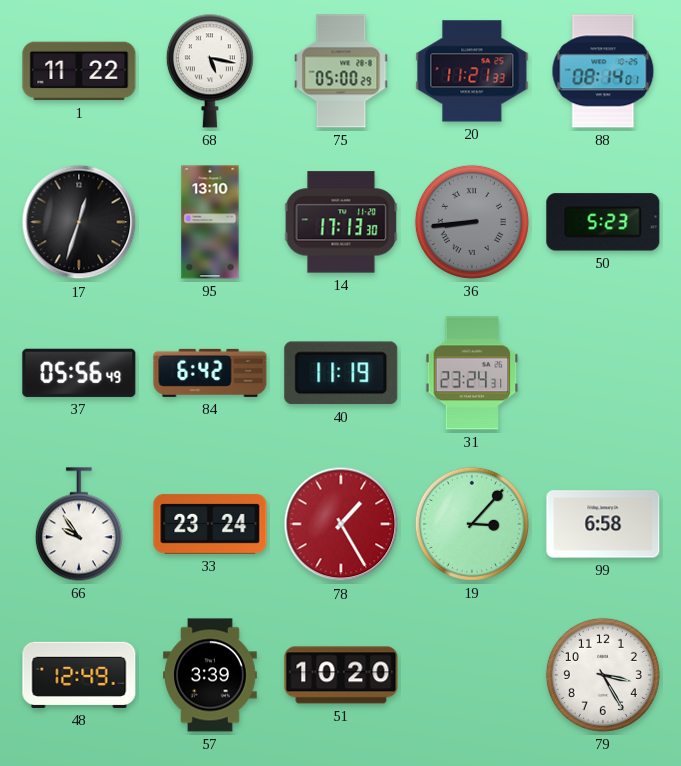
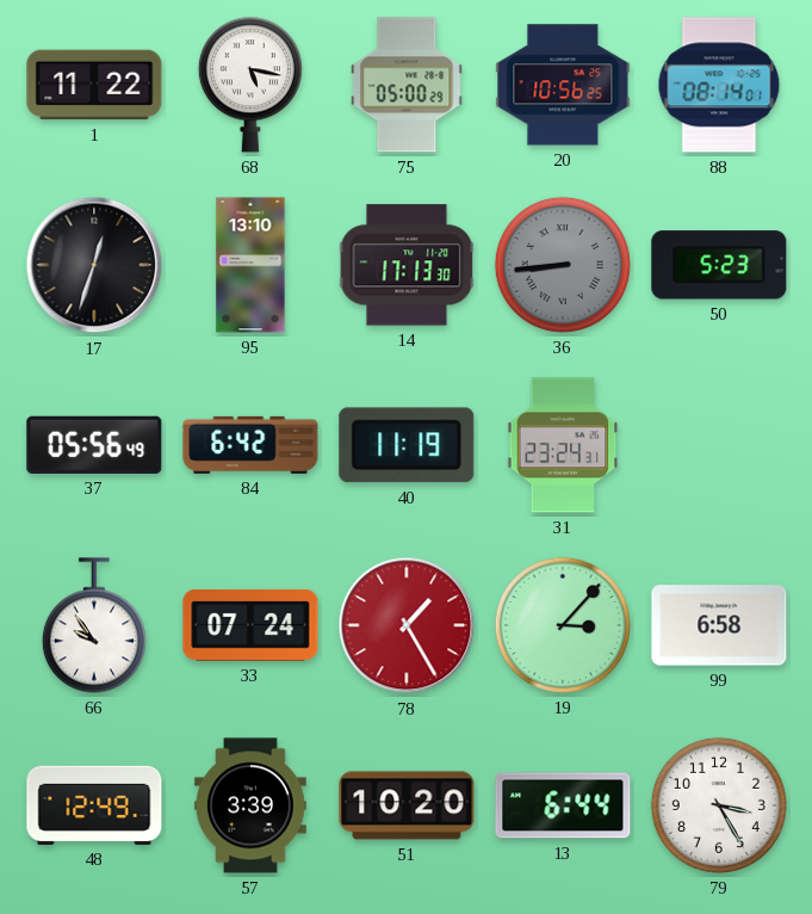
20: 11:21 -> 10:56 (563, 85)
33: 23:24 -> 07:24 (250, 625)
13: none -> 6:44 (563, 805)
